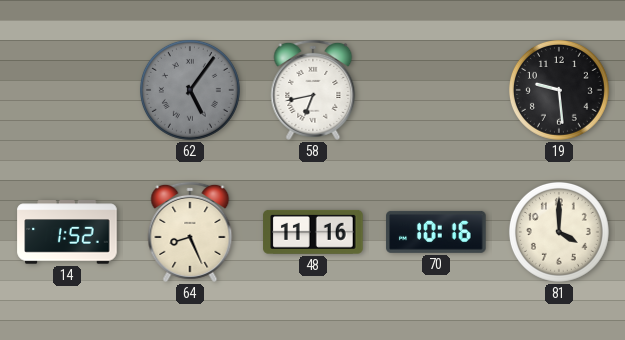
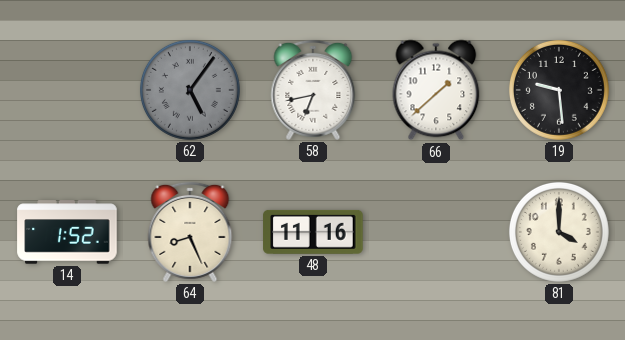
66: none -> 1:38 (436, 90)
70: 10:16 -> none (436, 232)
